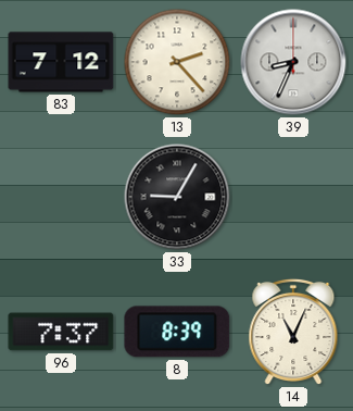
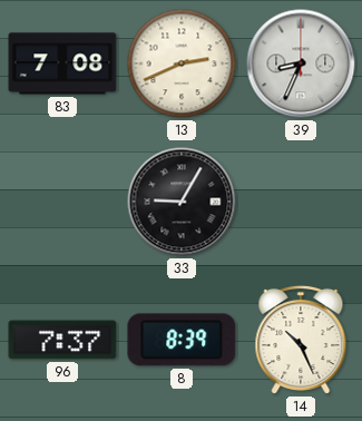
83: 7:12 -> 7:08 (62, 63)
13: 2:23 -> 2:41 (182, 63)
14: 11:04 -> 10:26 (301, 340)
